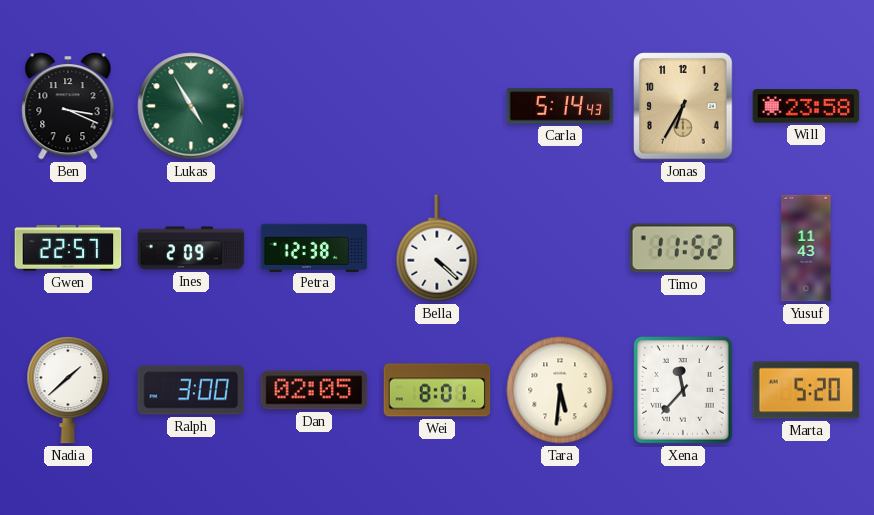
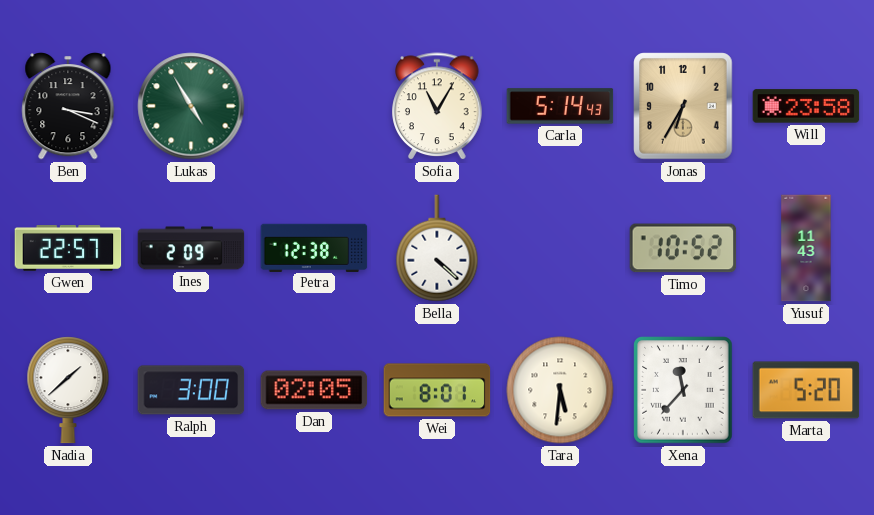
Sofia: none -> 11:05 (437, 106)
Timo: 11:52 -> 10:52 (683, 248)
